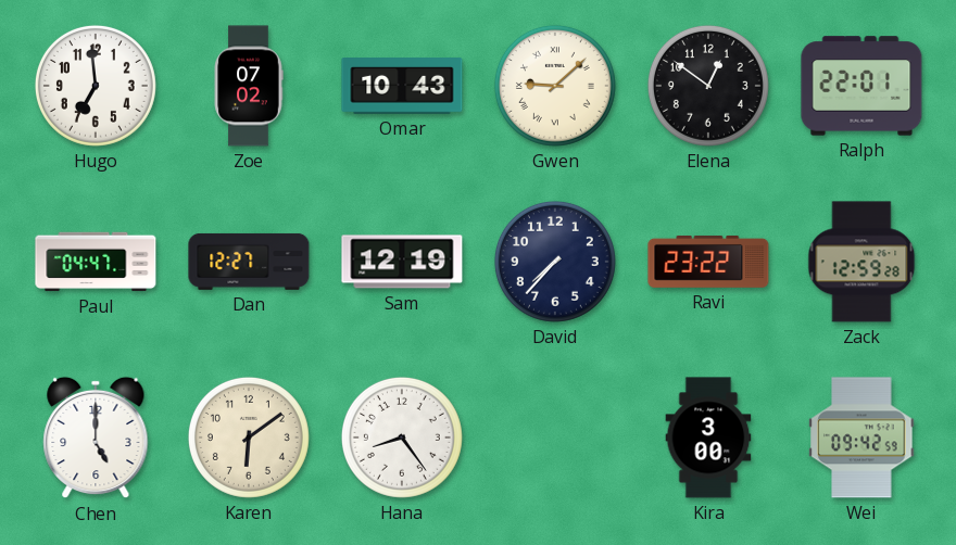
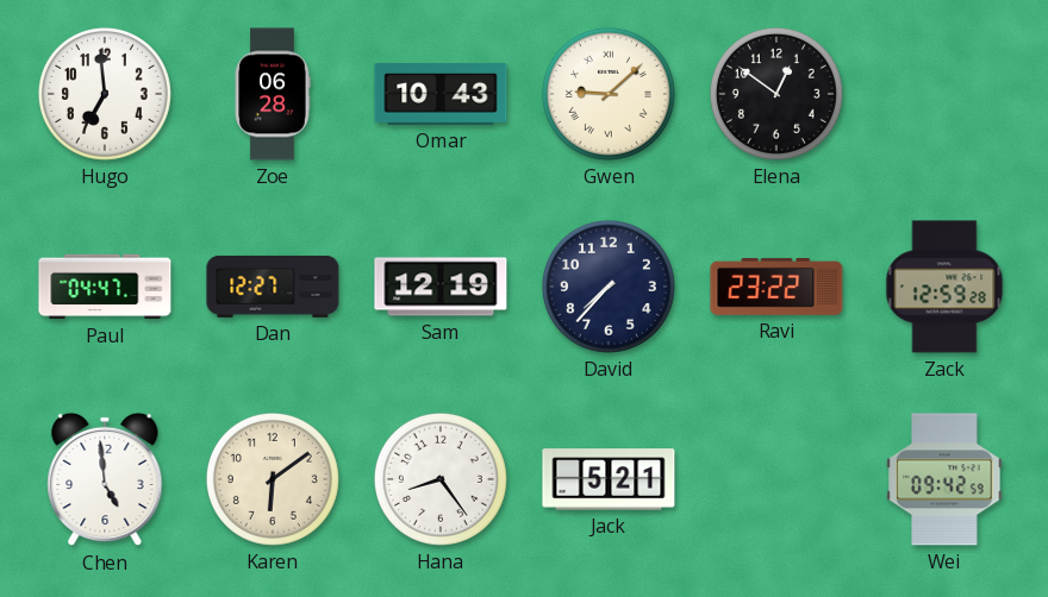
Zoe: 07:02 -> 06:28 (273, 94)
Ralph: 22:01 -> none (861, 86)
Chen: 5:00 -> 4:59 (105, 479)
Jack: none -> 5:21 (609, 479)
Kira: 3:00 -> none (708, 438)
